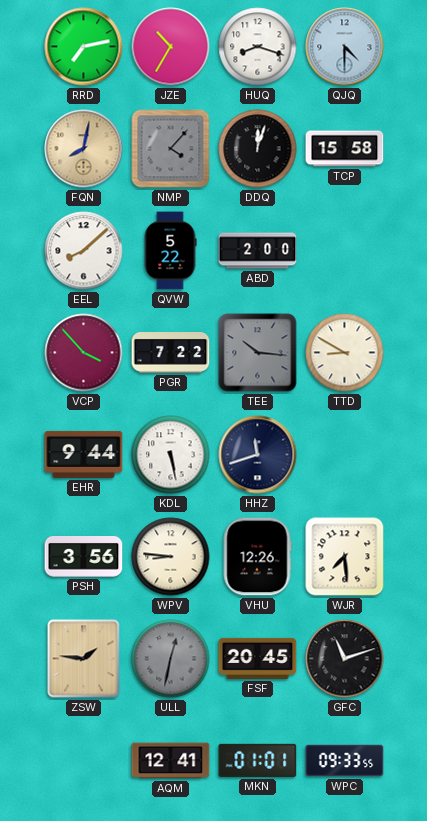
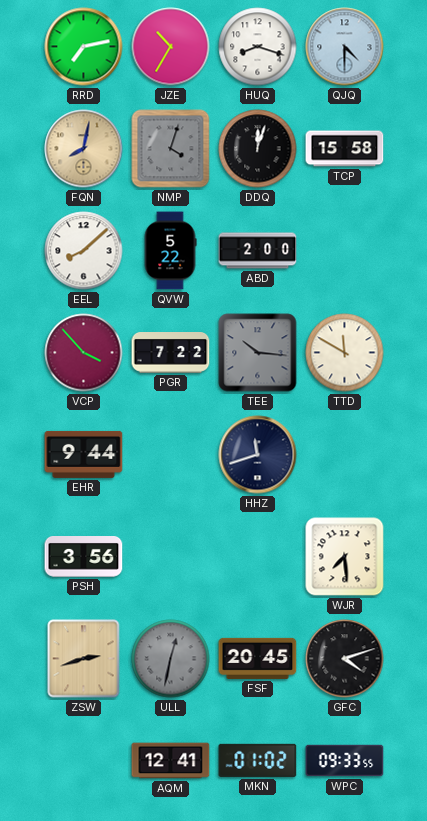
NMP: 4:07 -> 4:03 (171, 149)
TTD: 8:50 -> 11:50 (345, 353)
KDL: 5:28 -> none (171, 455)
WPV: 8:46 -> none (171, 557)
VHU: 12:26 -> none (257, 557)
ZSW: 1:46 -> 2:42 (84, 659)
GFC: 11:12 -> 4:12 (345, 659)
MKN: 01:01 -> 01:02 (258, 760)
